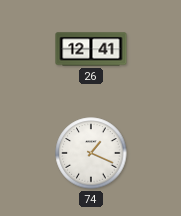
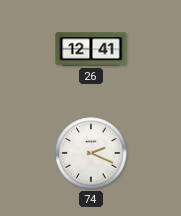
74: 1:19 -> 2:19 (91, 153)
